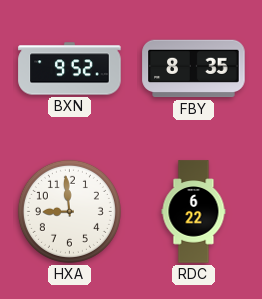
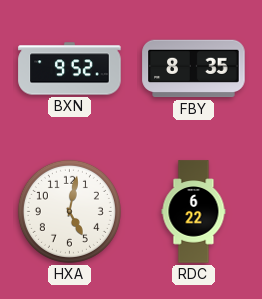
HXA: 8:59 -> 5:02 (69, 211)
